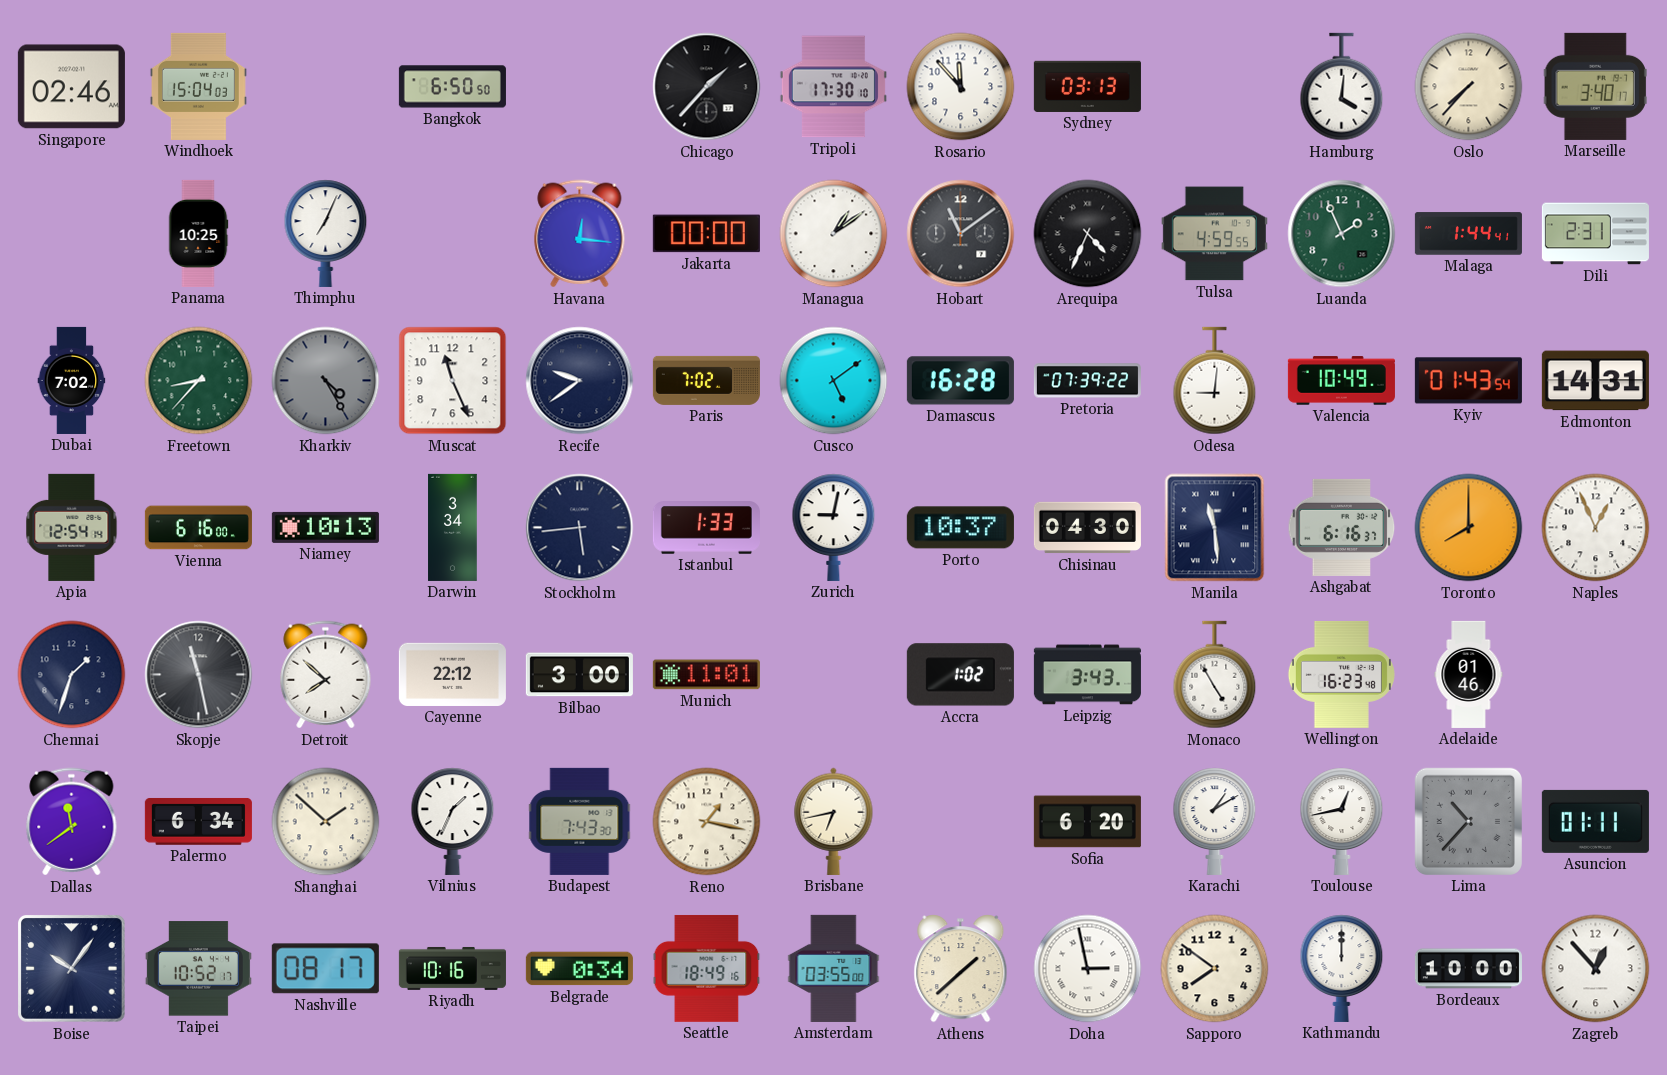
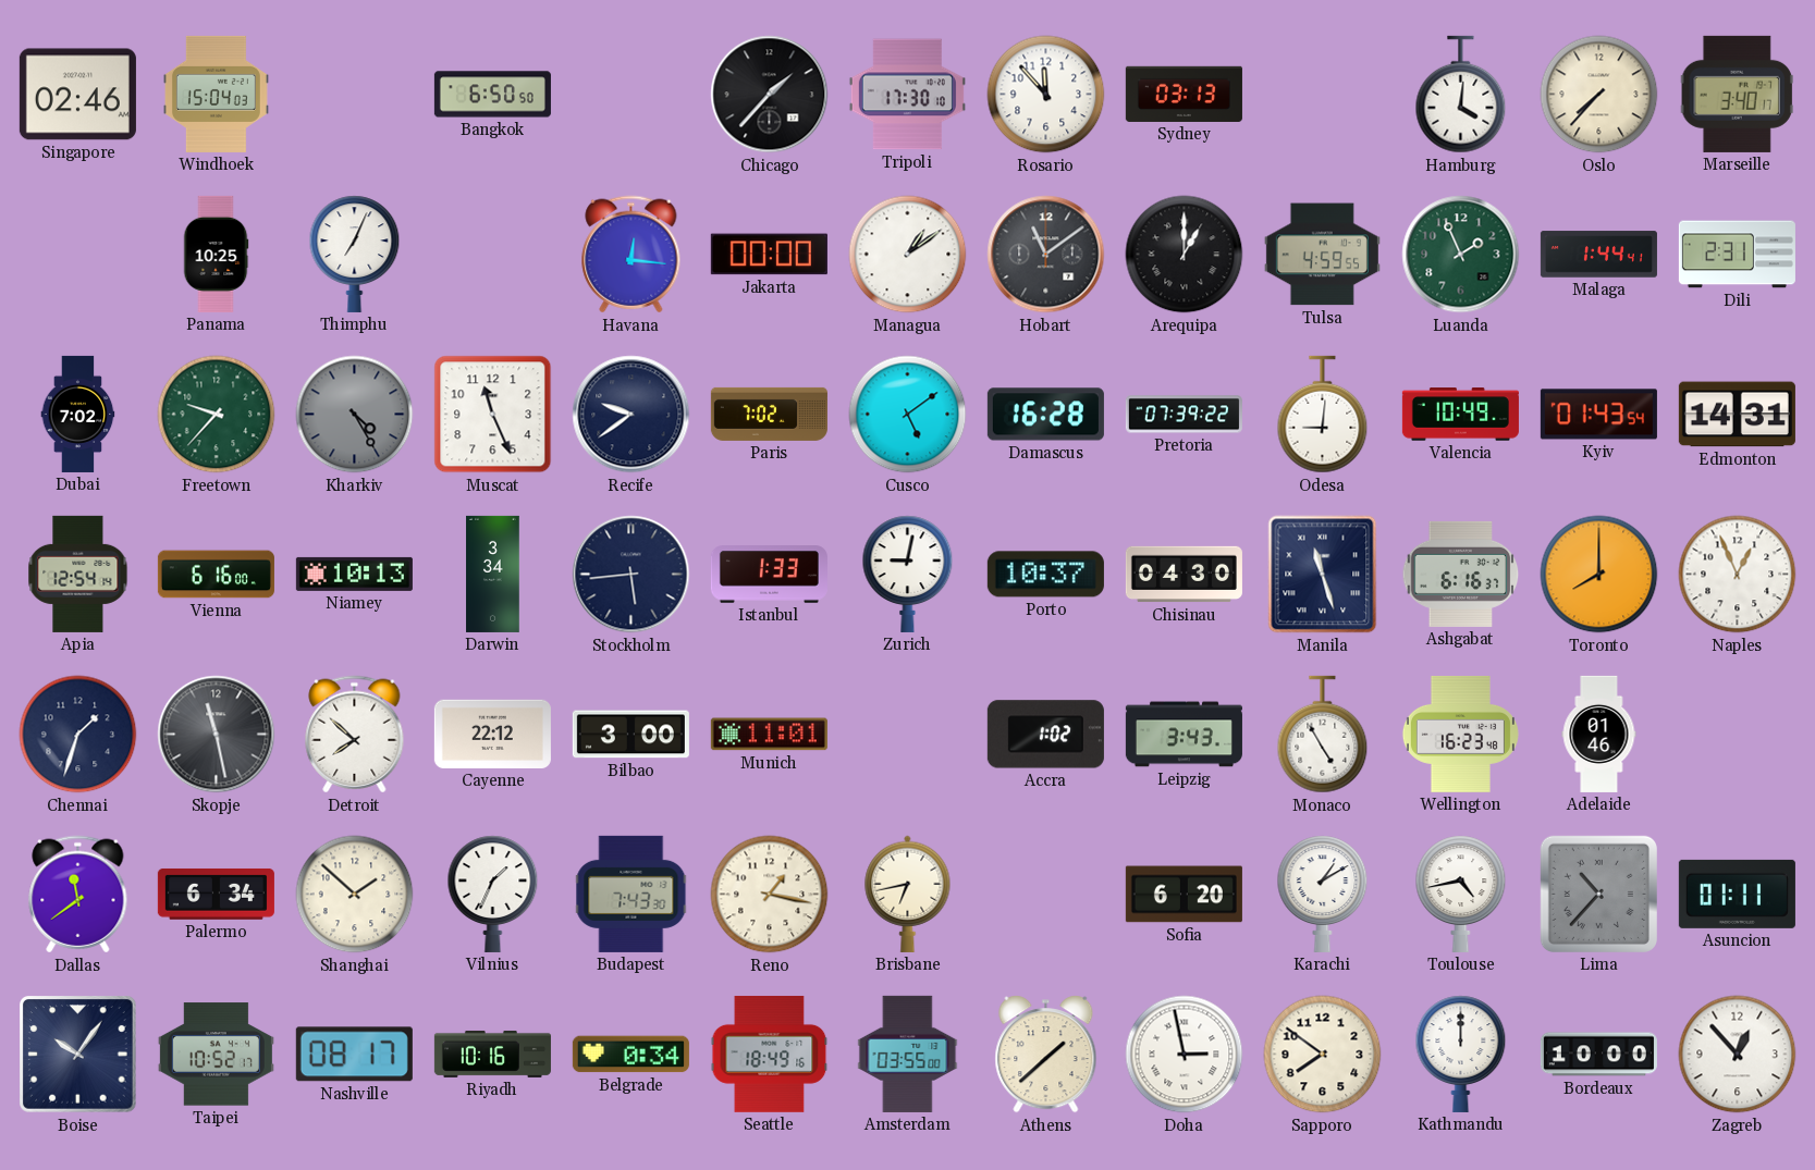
Arequipa: 4:34 -> 1:00 (1185, 255)
Freetown: 8:37 -> 9:37 (217, 415)
Manila: 11:29 -> 11:27 (1323, 575)
Toulouse: 12:43 -> 4:43 (1461, 894)
